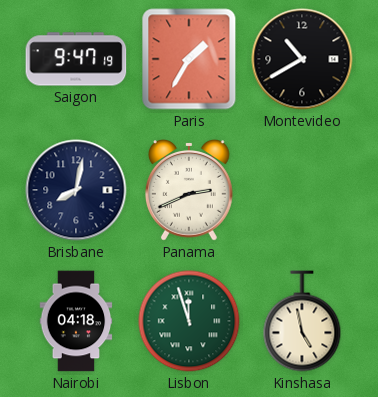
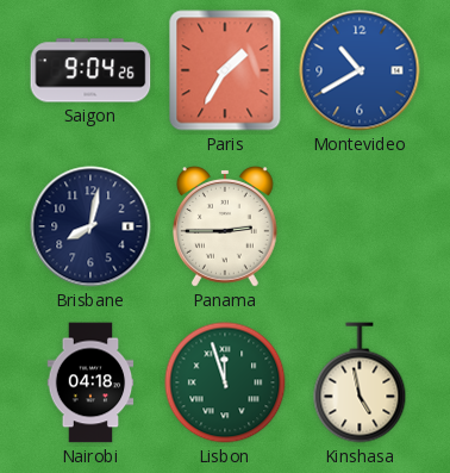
Saigon: 9:47 -> 9:04 (90, 70)
Montevideo dial: black -> blue (360, 70)
Panama: 2:41 -> 2:45 (225, 228)
